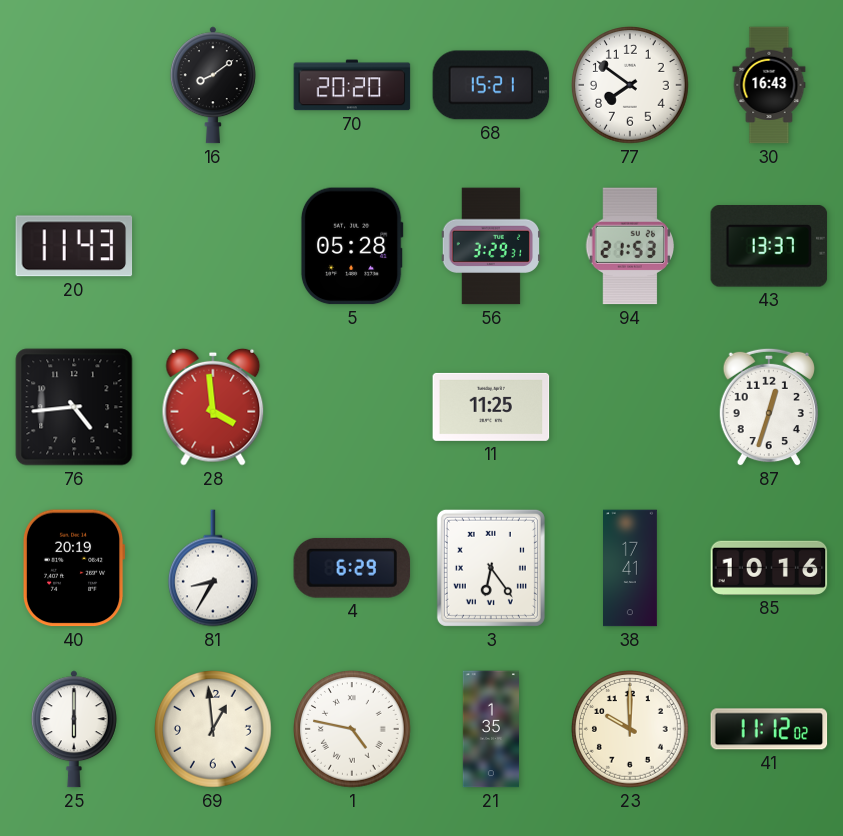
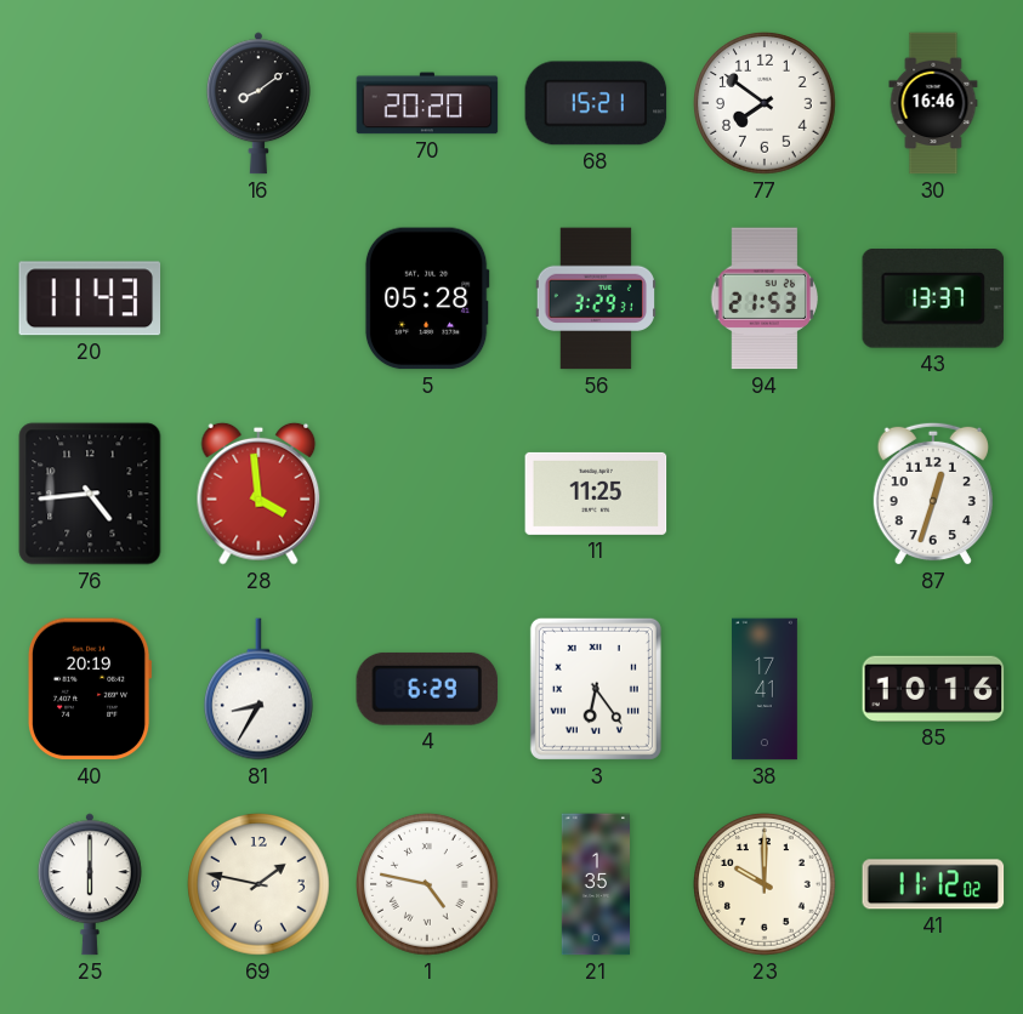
30: 16:43 -> 16:46 (933, 103)
69: 12:59 -> 1:47 (260, 885)
